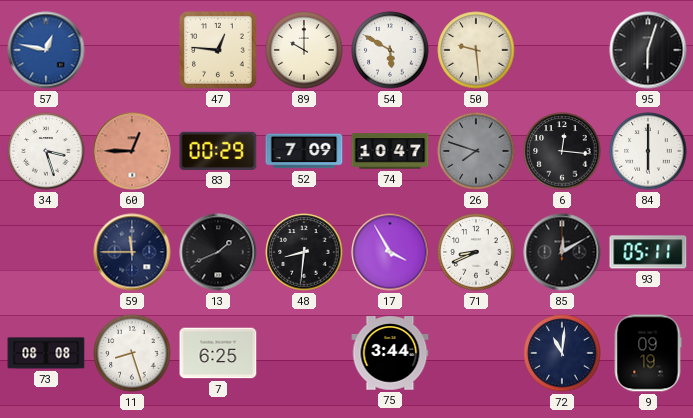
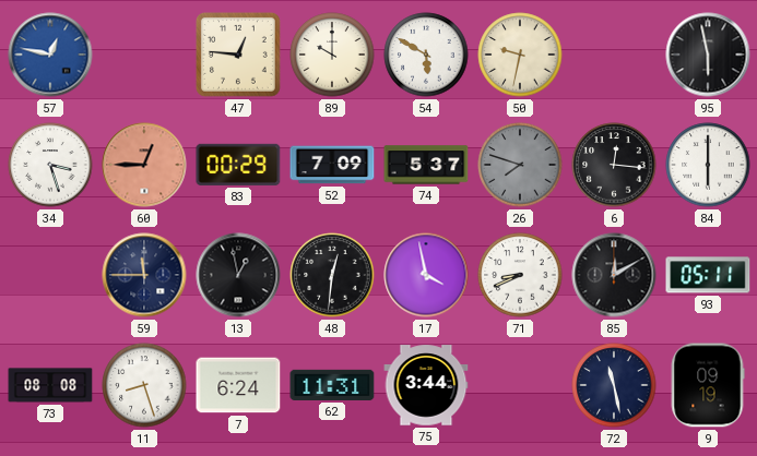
50: 9:29 -> 9:32 (520, 55)
95: 6:03 -> 5:58 (708, 55)
74: 10:47 -> 5:37 (426, 165)
13: 1:41 -> 12:58 (238, 275)
48: 8:31 -> 12:31 (332, 275)
17: 3:55 -> 3:58 (426, 275)
7: 6:25 -> 6:24 (238, 385)
62: none -> 11:31 (332, 385)
72: 11:01 -> 11:28 (614, 385)
